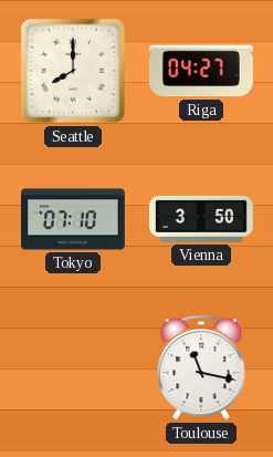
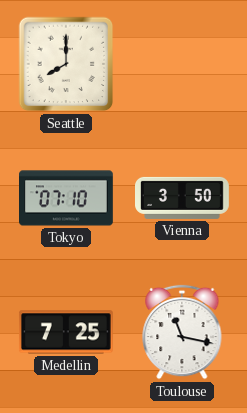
Riga: 04:27 -> none (201, 71)
Medellin: none -> 7:25 (66, 332)
